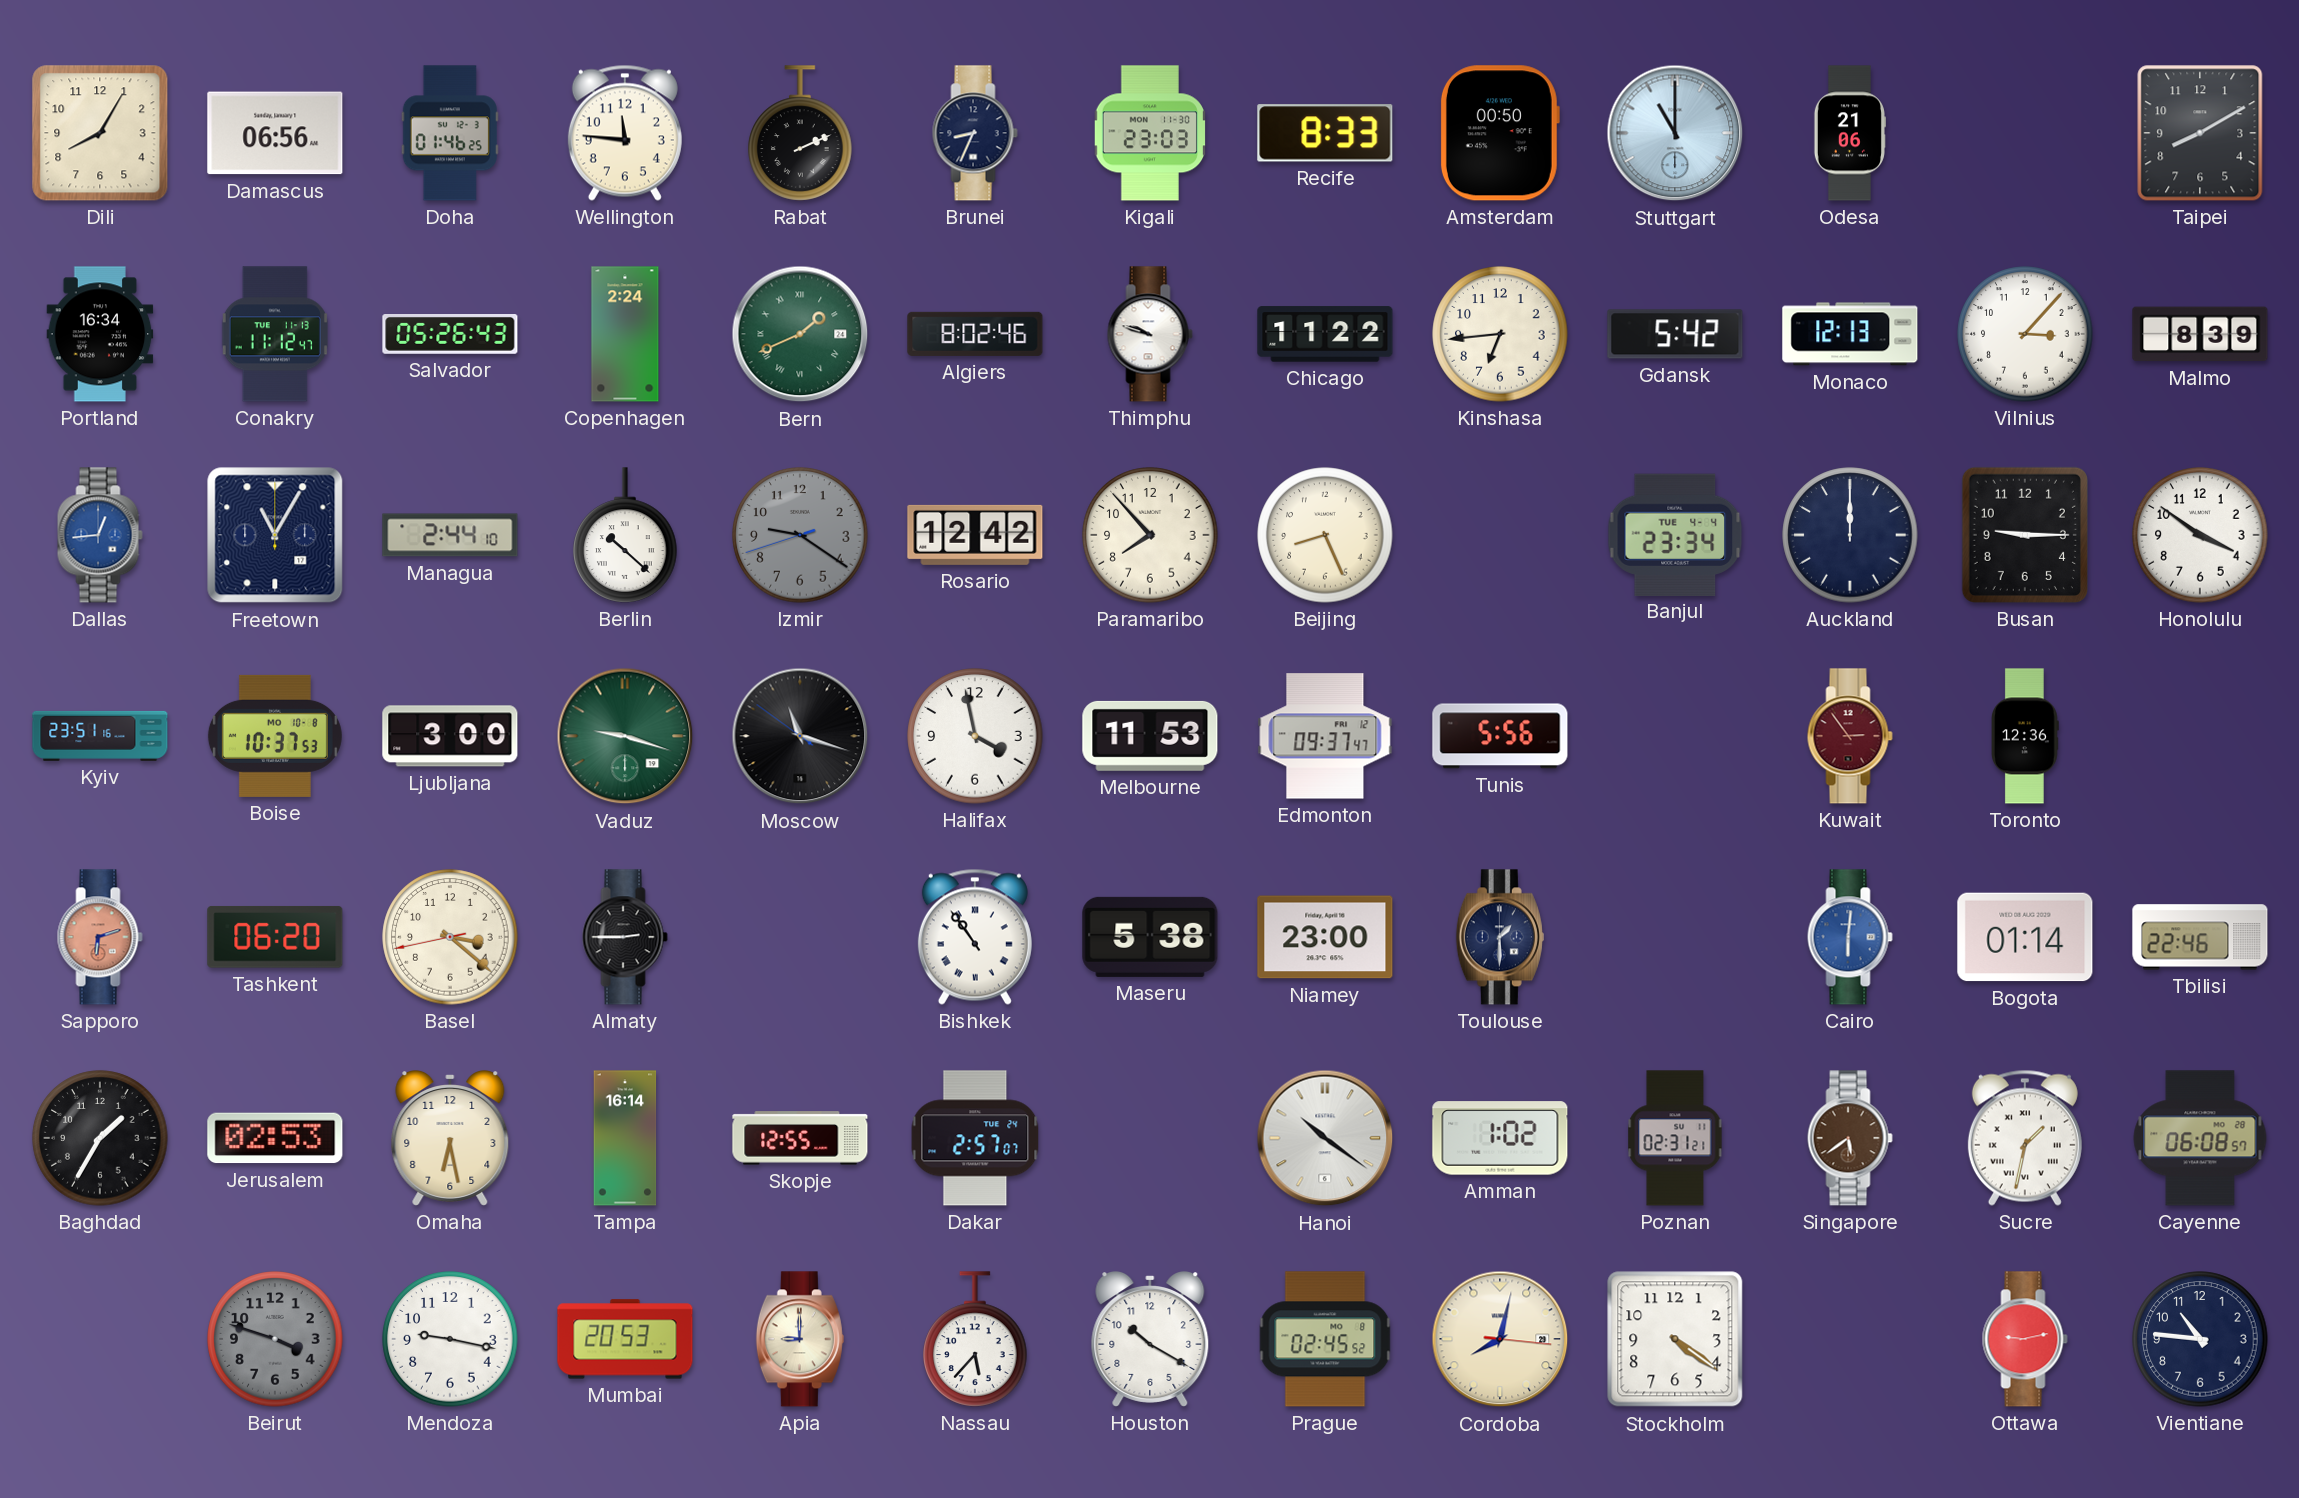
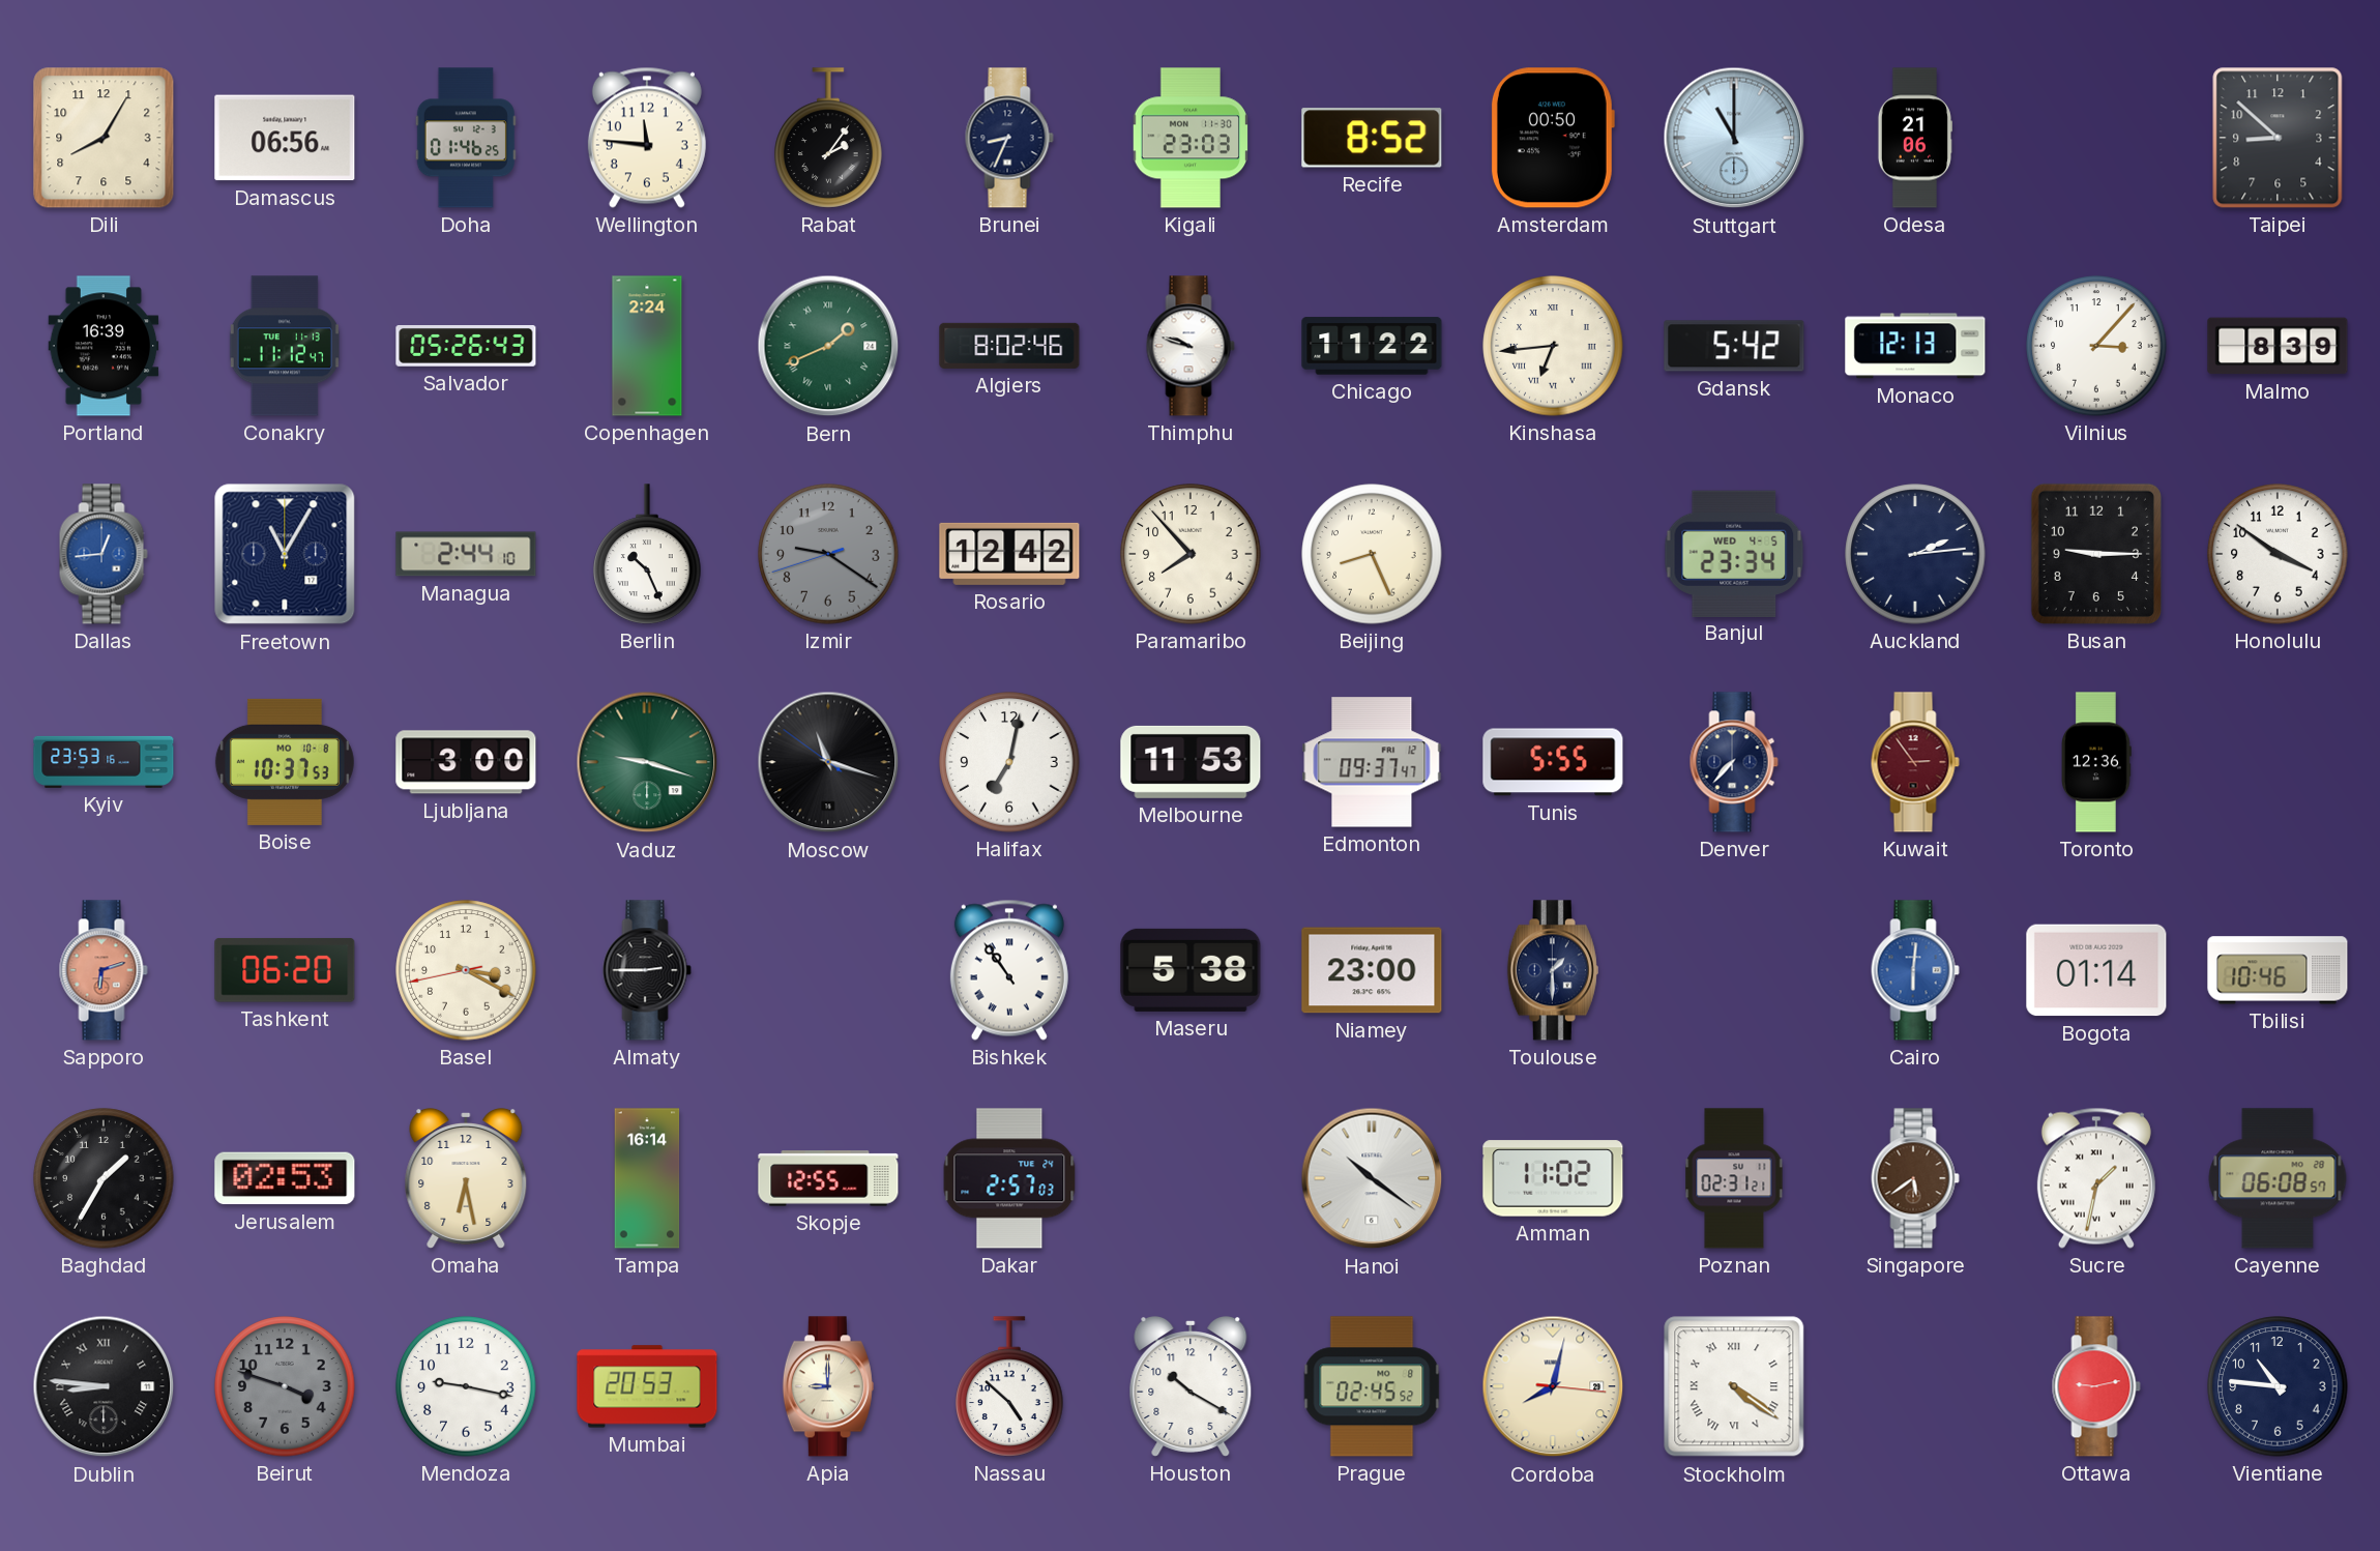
Rabat: 2:11 -> 2:06 (828, 138)
Recife: 8:33 -> 8:52 (1372, 138)
Taipei: 8:10 -> 8:52 (2278, 138)
Portland: 16:34 -> 16:39 (104, 346)
Kinshasa numerals: Arabic -> Roman (1553, 346)
Berlin: 10:22 -> 10:26 (647, 554)
Banjul date: TUE 4-4 -> WED 4-5 (1734, 553)
Auckland: 12:00 -> 2:14 (1915, 554)
Kyiv: 23:51 -> 23:53 (104, 762)
Halifax: 3:58 -> 7:02 (1009, 762)
Tunis: 5:56 -> 5:55 (1553, 762)
Denver: none -> 7:37 (1734, 762)
Basel: 3:21 -> 3:19 (466, 970)
Tbilisi: 22:46 -> 10:46 (2278, 970)
Dakar: 2:57:07 -> 2:57:03 (1009, 1178)
Amman: 1:02 -> 11:02 (1553, 1178)
Dublin: none -> 8:46 (104, 1386)
Nassau: 5:37 -> 4:52 (1009, 1386)
Stockholm numerals: Arabic -> Roman (1734, 1386)
